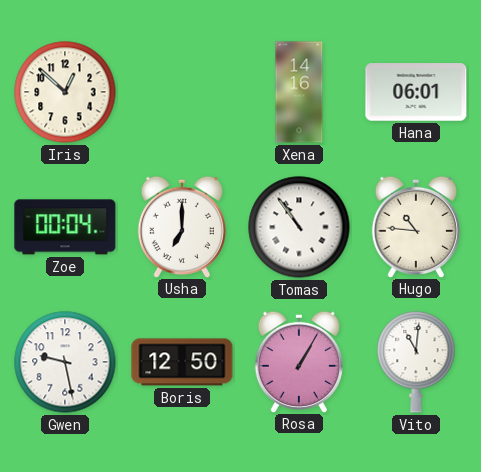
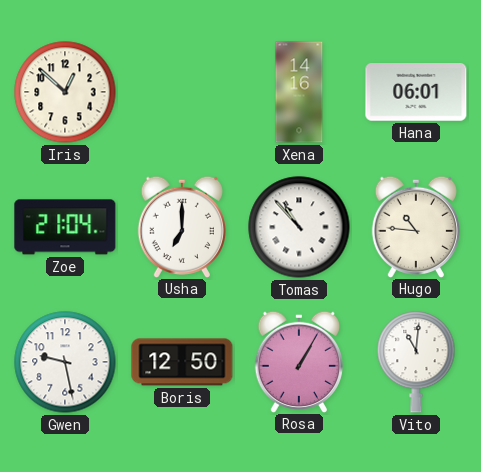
Zoe: 00:04 -> 21:04 (65, 227)
Tomas: 10:54 -> 10:53 (299, 227)
